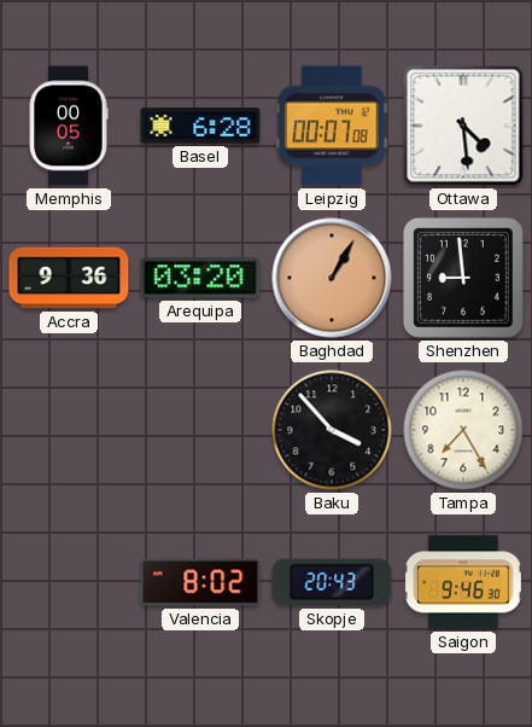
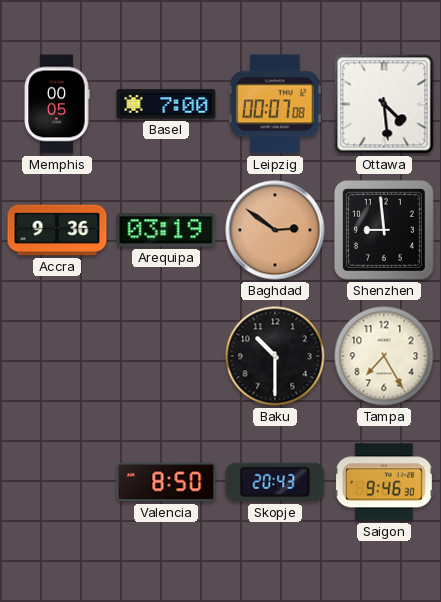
Basel: 6:28 -> 7:00 (166, 104)
Arequipa: 03:20 -> 03:19 (166, 230)
Baghdad: 1:05 -> 2:51 (275, 230)
Baku: 3:53 -> 10:30 (275, 356)
Valencia: 8:02 -> 8:50 (166, 482)
